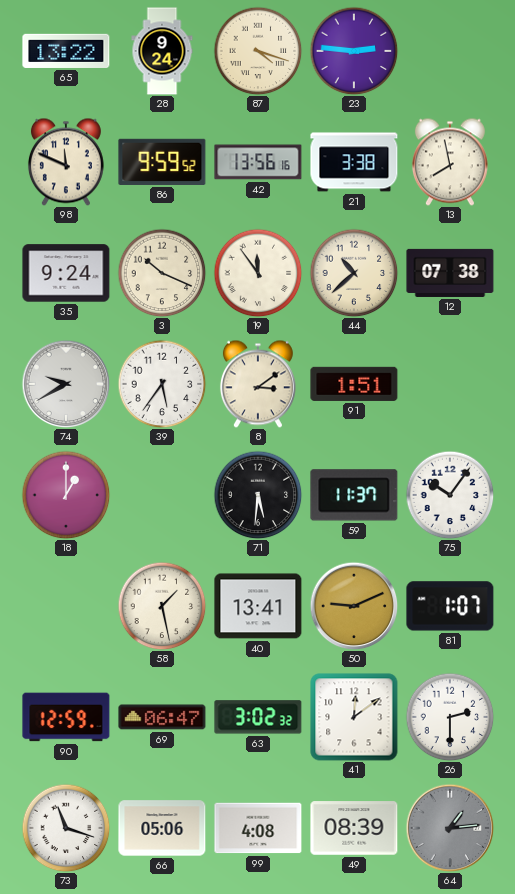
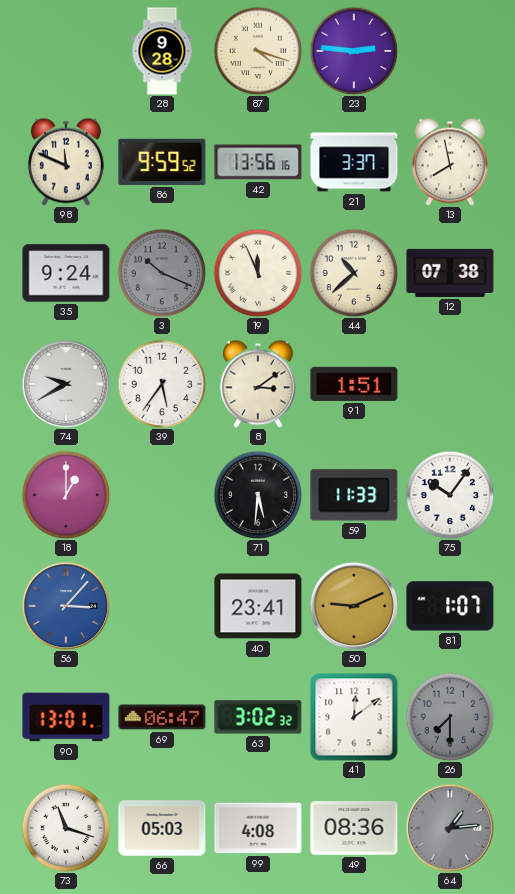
65: 13:22 -> none (66, 51)
28: 9:24 -> 9:28 (162, 51)
21: 3:38 -> 3:37 (354, 162)
3 dial: cream -> grey (162, 273)
19: 11:54 -> 11:56 (258, 273)
59: 11:37 -> 11:33 (354, 495)
56: none -> 3:07 (66, 606)
58: 1:28 -> none (162, 606)
40: 13:41 -> 23:41 (258, 606)
90: 12:59 -> 13:01 (66, 717)
26: 2:30 -> 7:30 (450, 717)
26 dial: white -> grey (450, 717)
66: 05:06 -> 05:03 (162, 828)
49: 08:39 -> 08:36 (354, 828)
